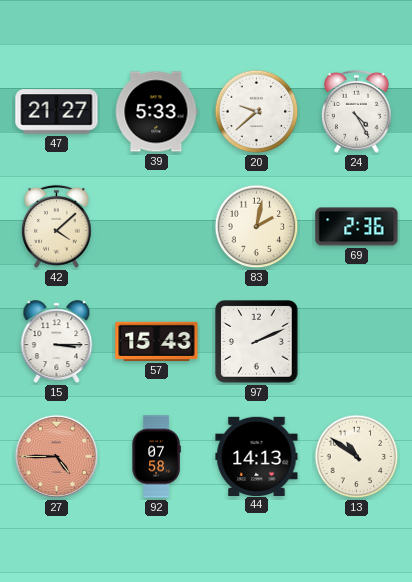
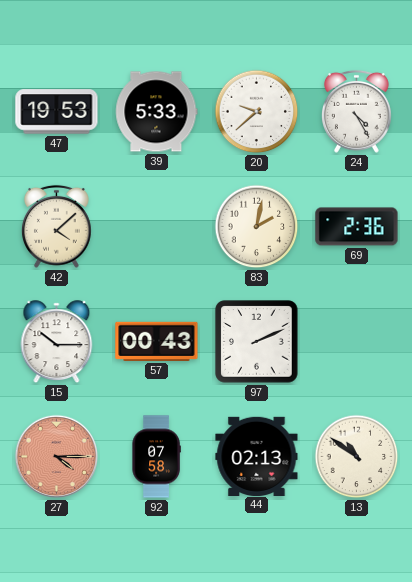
47: 21:27 -> 19:53 (57, 112)
15: 3:15 -> 10:15 (57, 342)
57: 15:43 -> 00:43 (157, 341)
27: 4:45 -> 4:15 (57, 457)
44: 14:13 -> 02:13 (257, 456)
